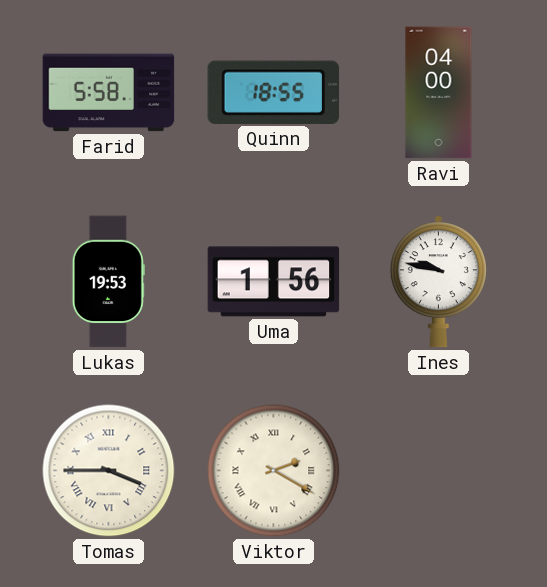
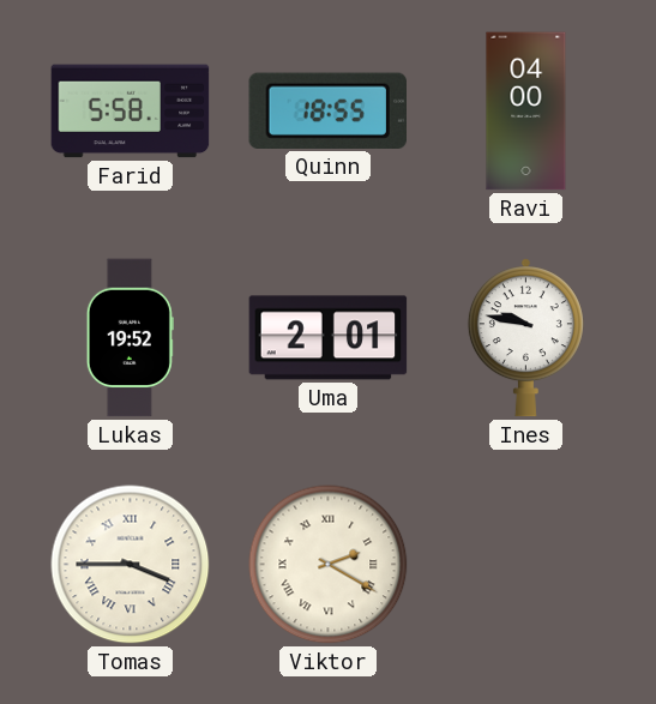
Lukas: 19:53 -> 19:52 (130, 338)
Uma: 1:56 -> 2:01 (329, 338)
